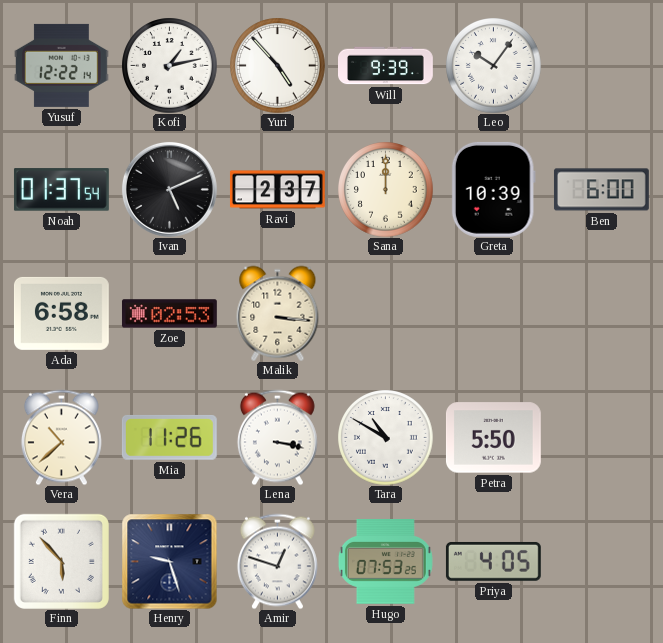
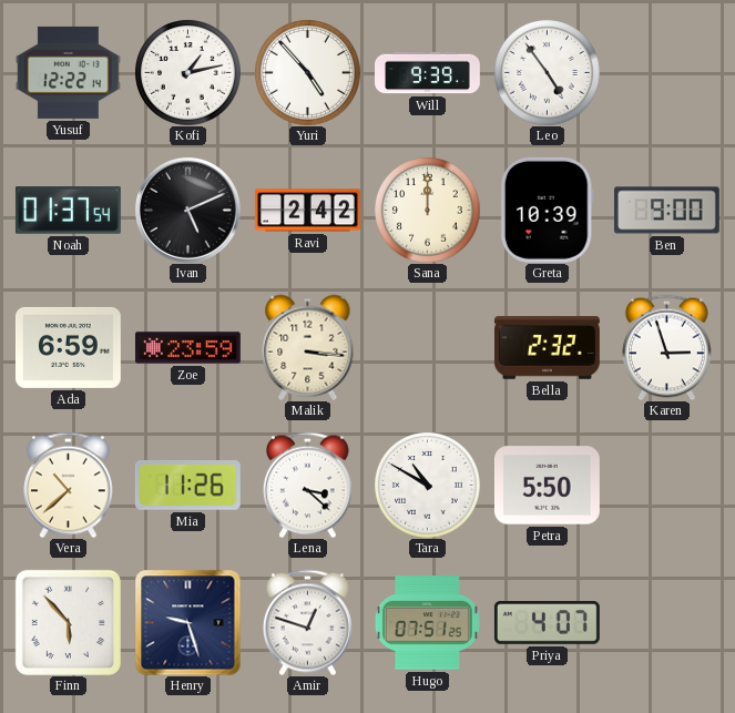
Leo: 10:06 -> 4:54 (547, 72)
Ravi: 2:37 -> 2:42 (308, 211)
Ben: 6:00 -> 9:00 (666, 211)
Ada: 6:58 -> 6:59 (68, 347)
Zoe: 02:53 -> 23:59 (187, 348)
Bella: none -> 2:32 (547, 348)
Karen: none -> 2:57 (666, 347)
Lena: 3:17 -> 3:22 (307, 485)
Hugo: 07:53 -> 07:51 (427, 623)
Priya: 4:05 -> 4:07 (547, 622)
